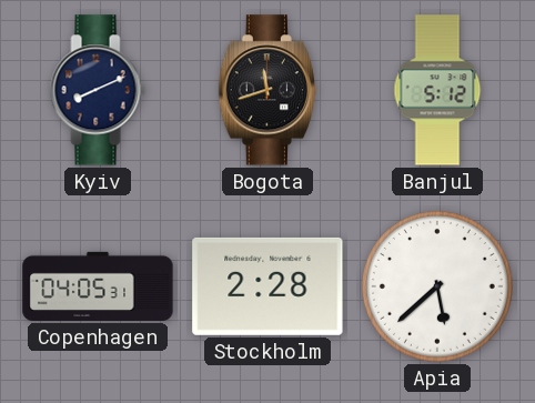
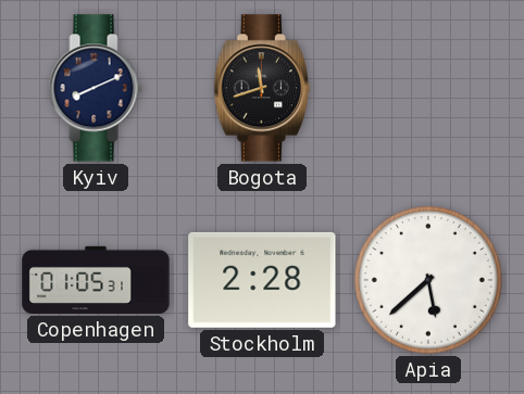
Banjul: 5:12 -> none (437, 90)
Copenhagen: 04:05 -> 01:05 (96, 280)
